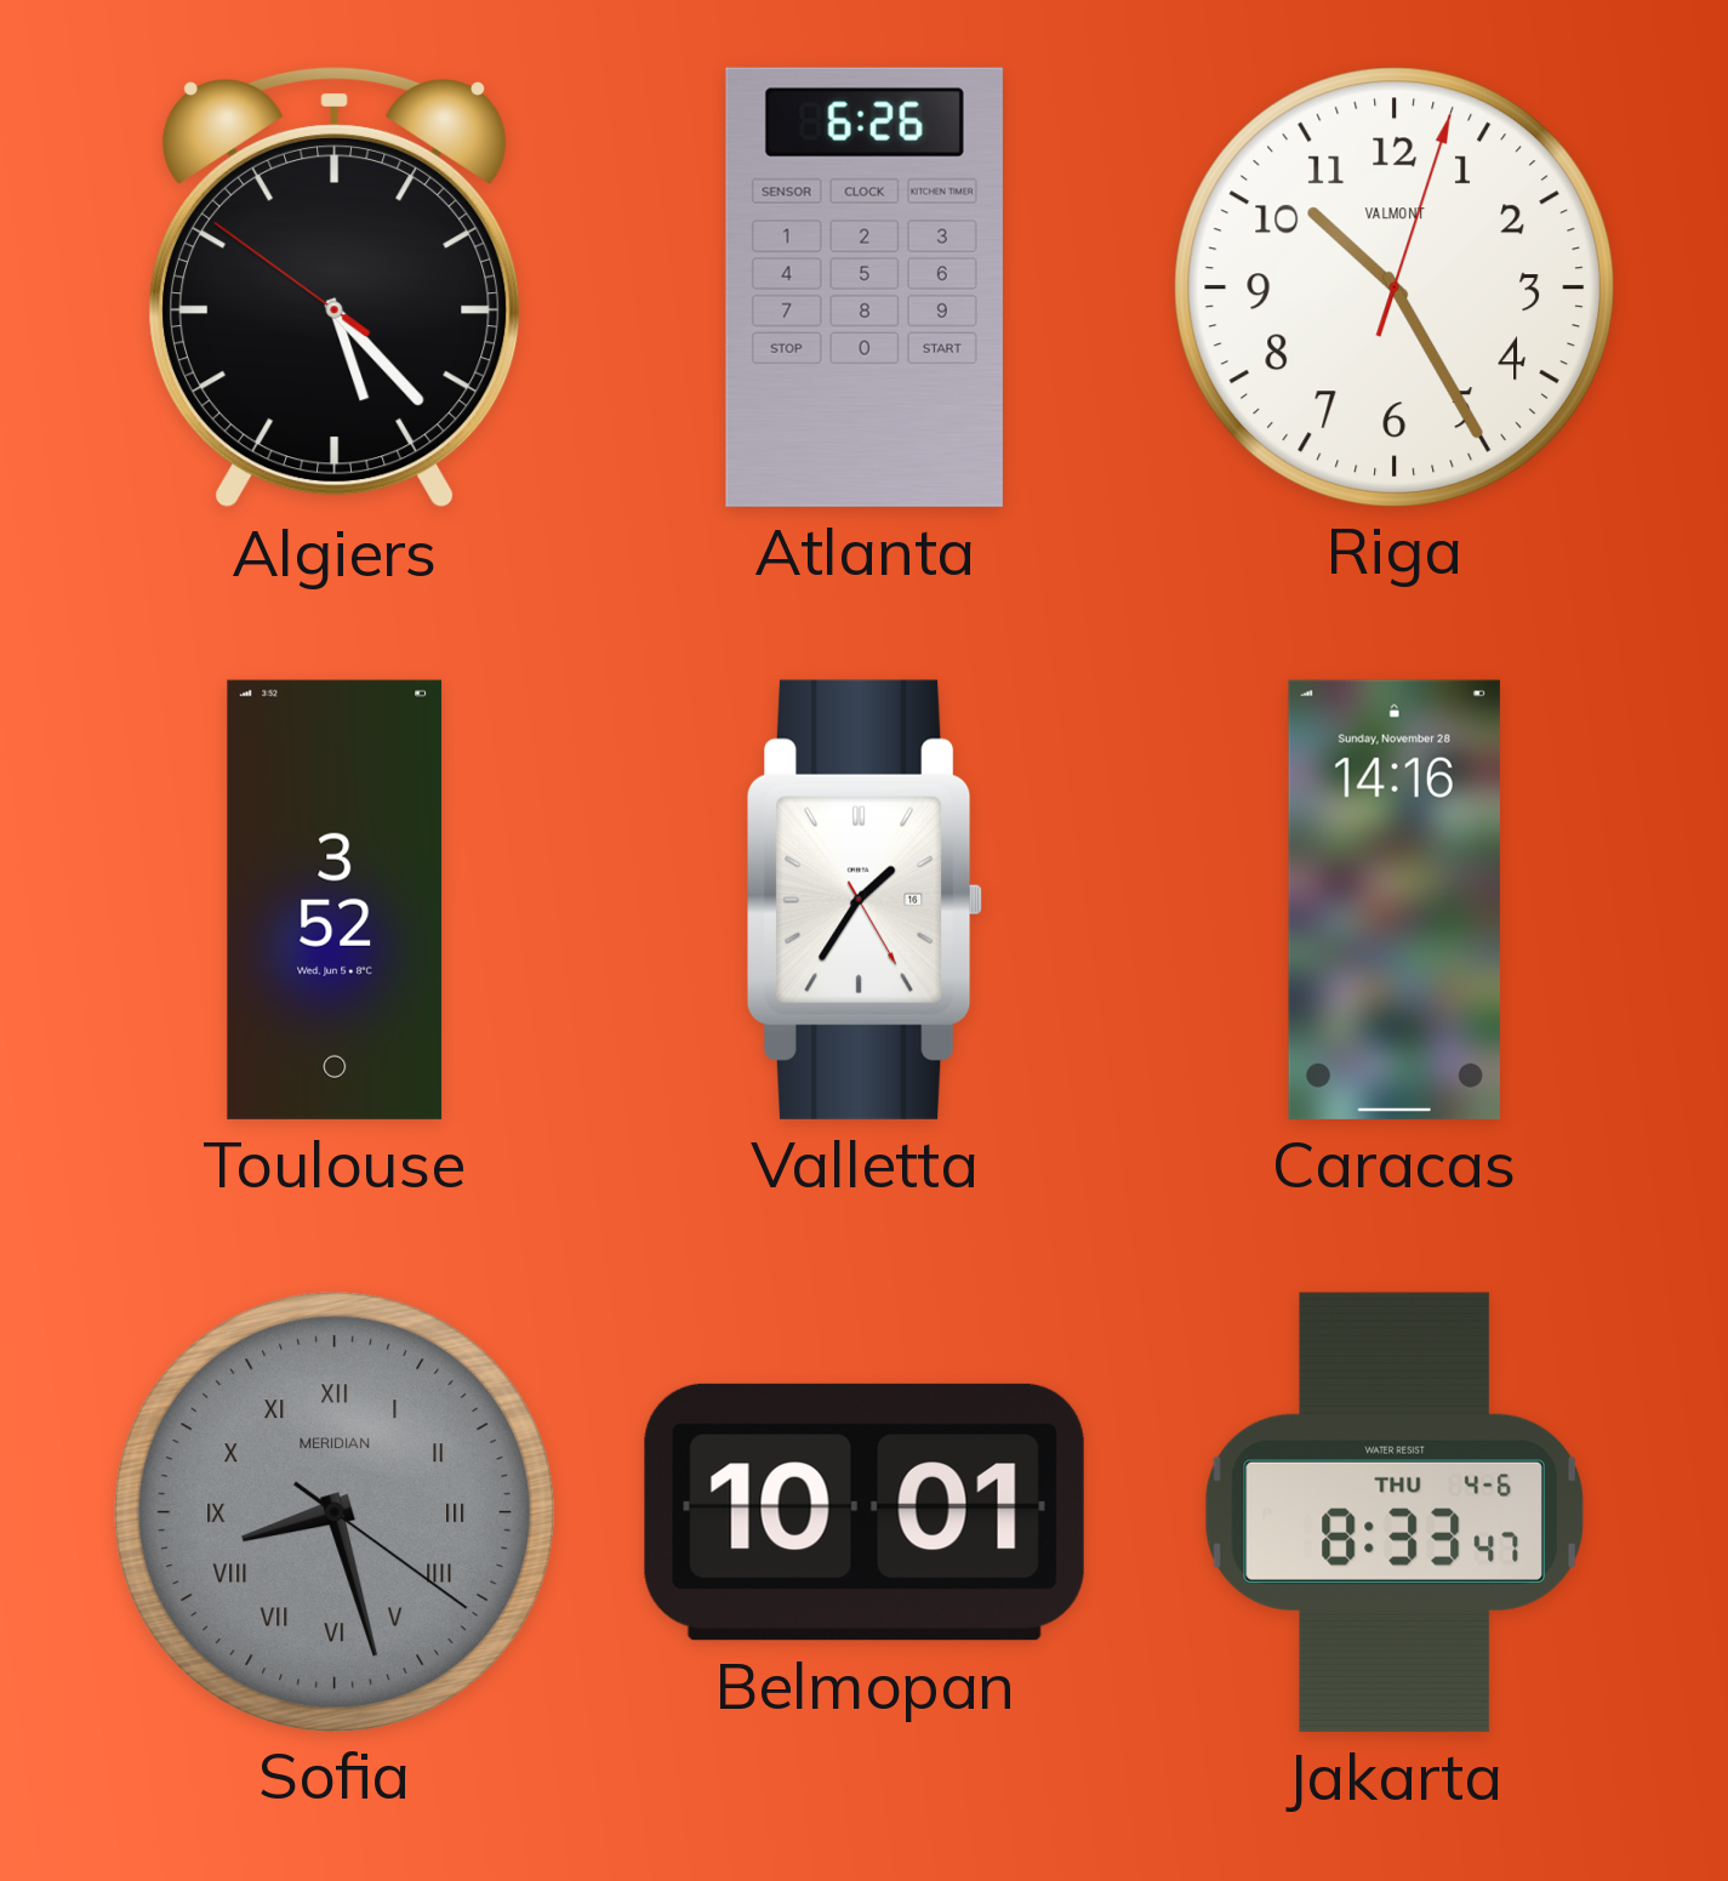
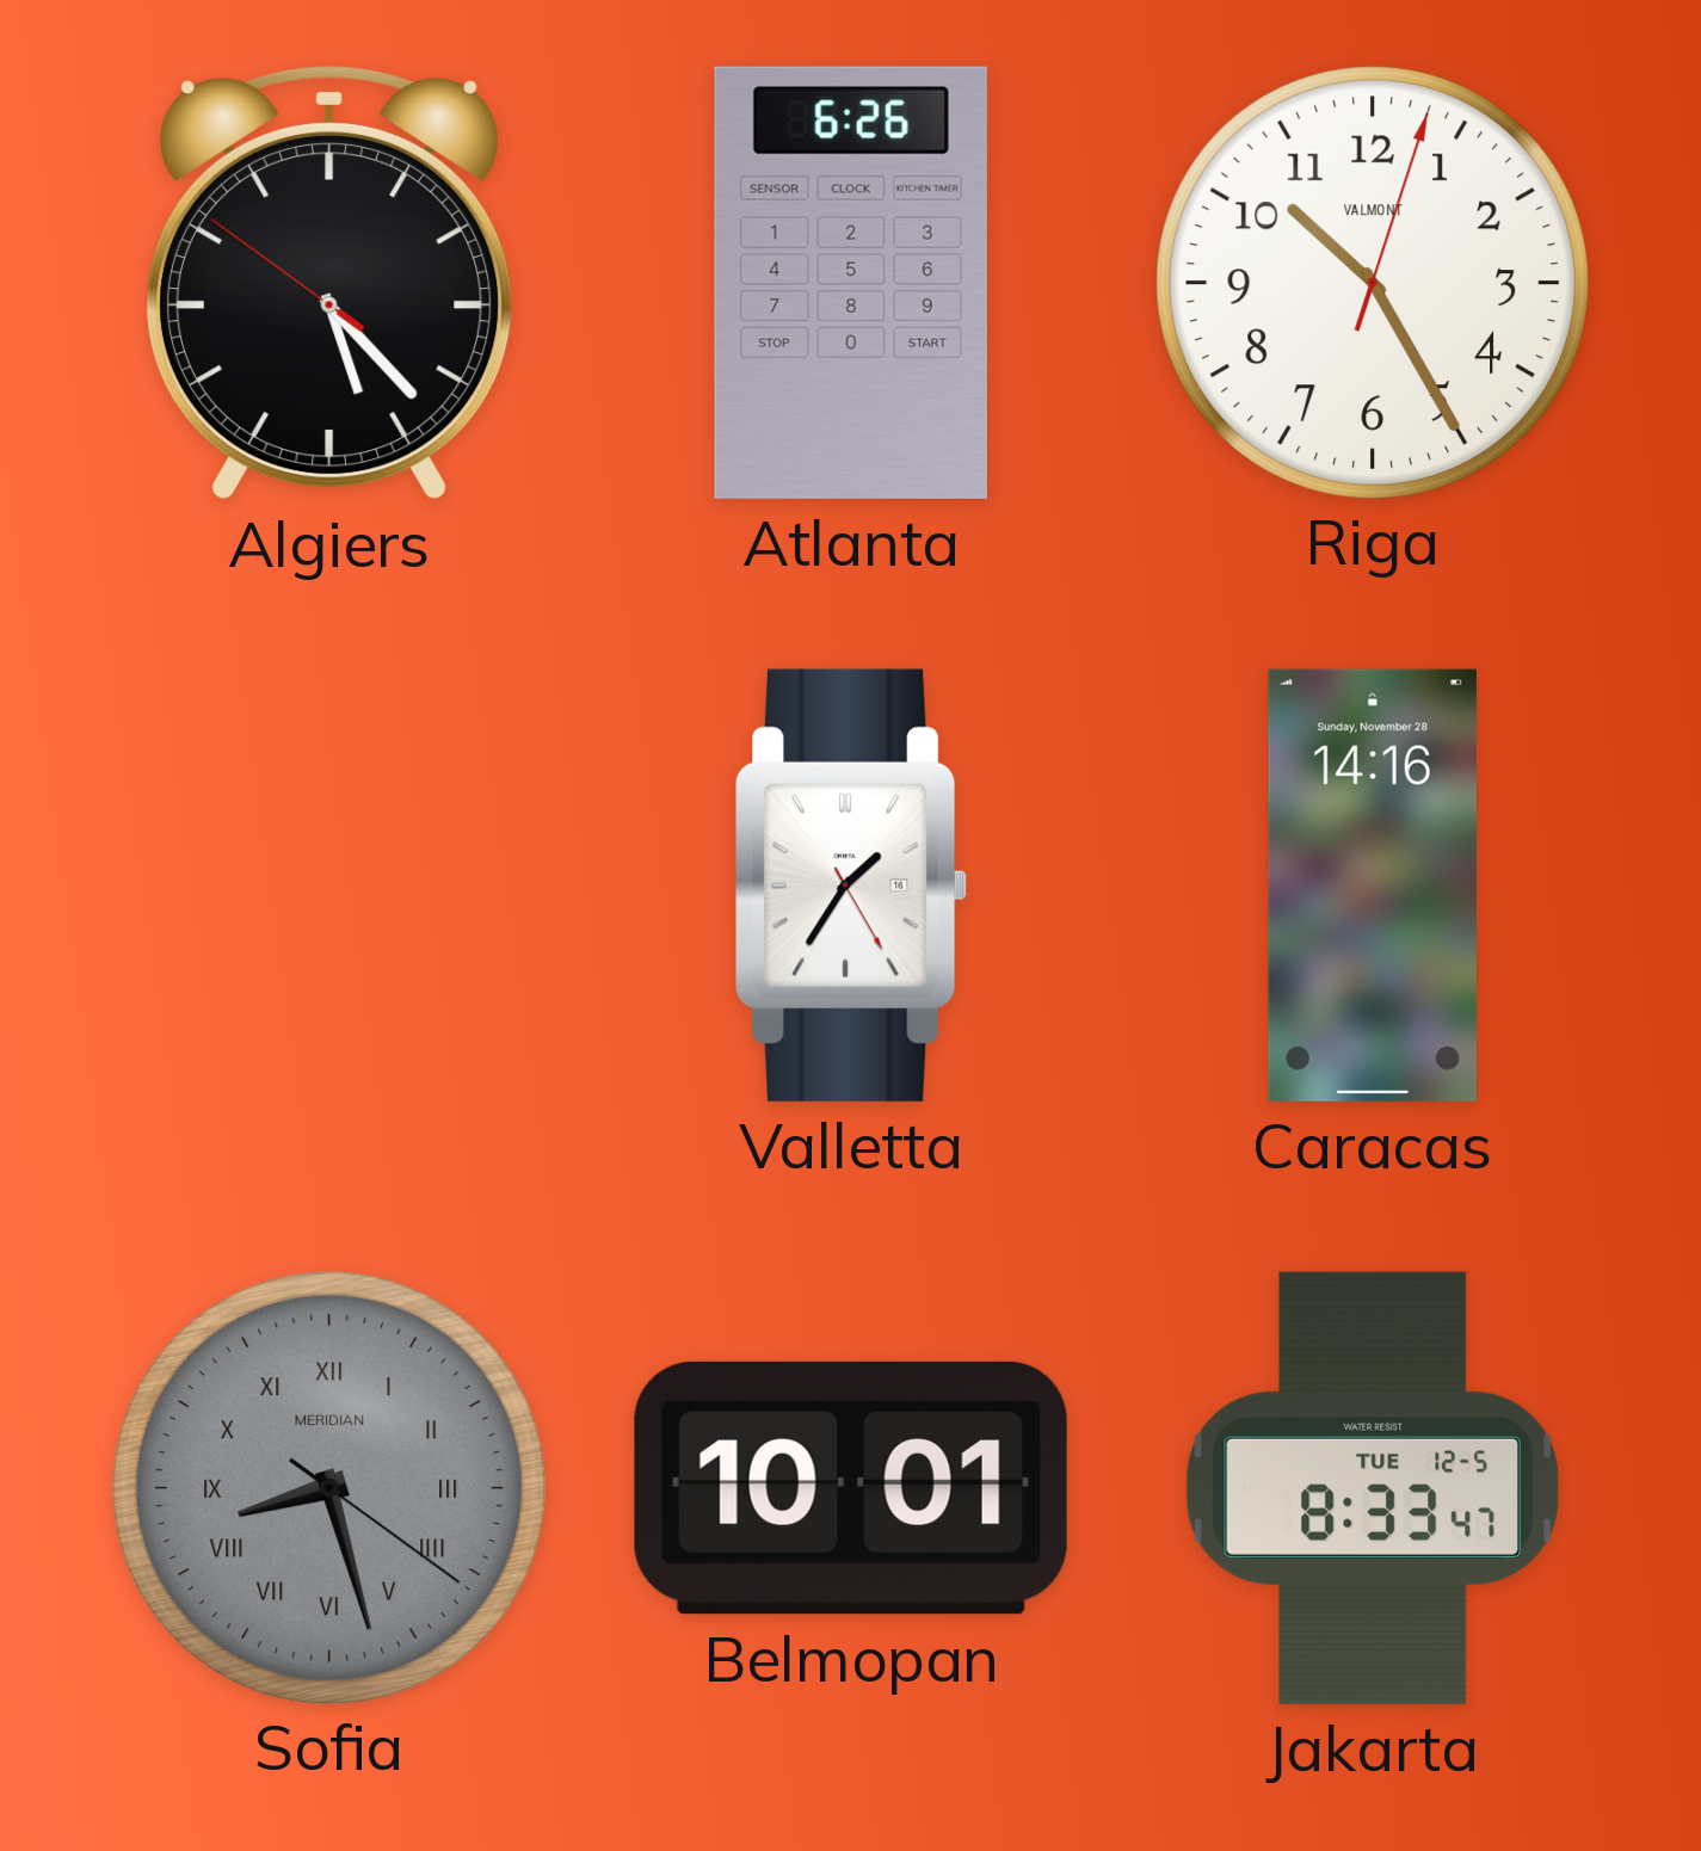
Toulouse: 3:52 -> none (335, 900)
Jakarta date: THU 4-6 -> TUE 12-5 (1373, 1488)
